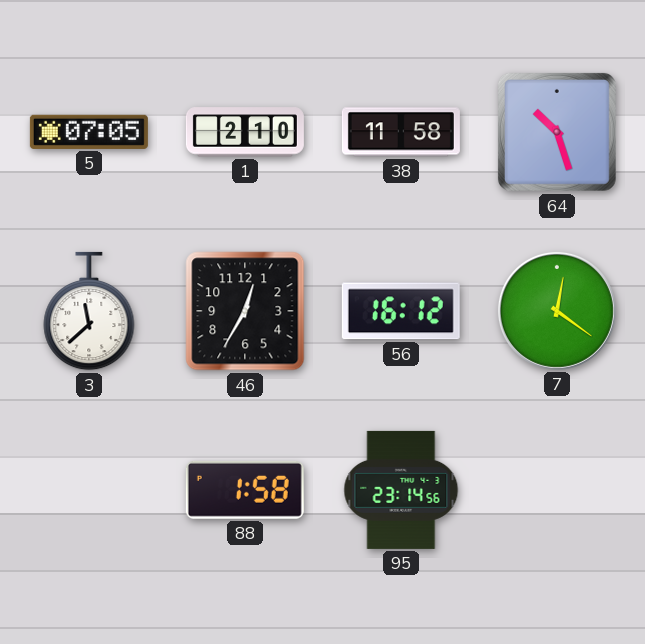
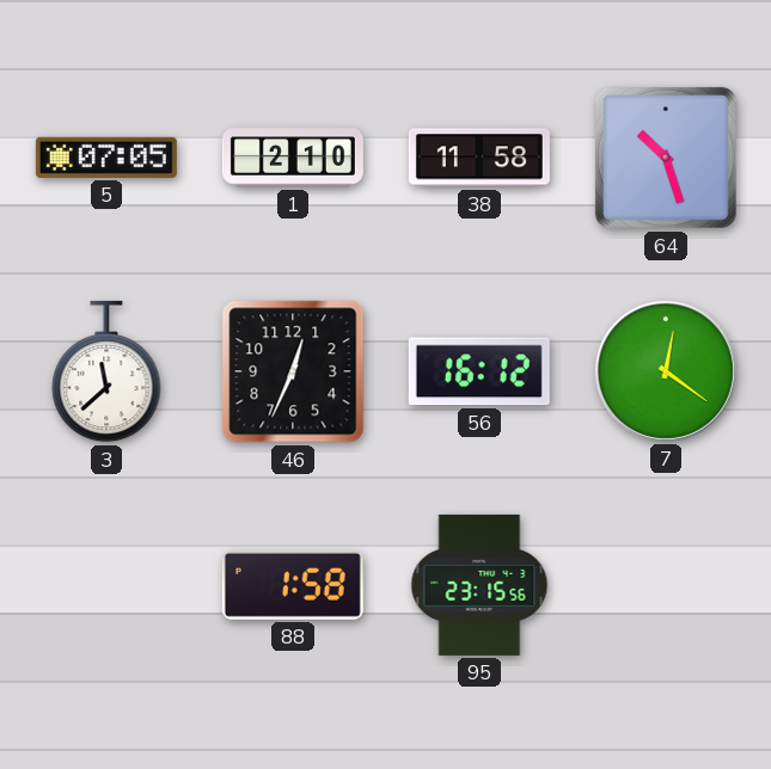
46: 12:35 -> 12:34 (293, 371)
95: 23:14 -> 23:15 (479, 585)
